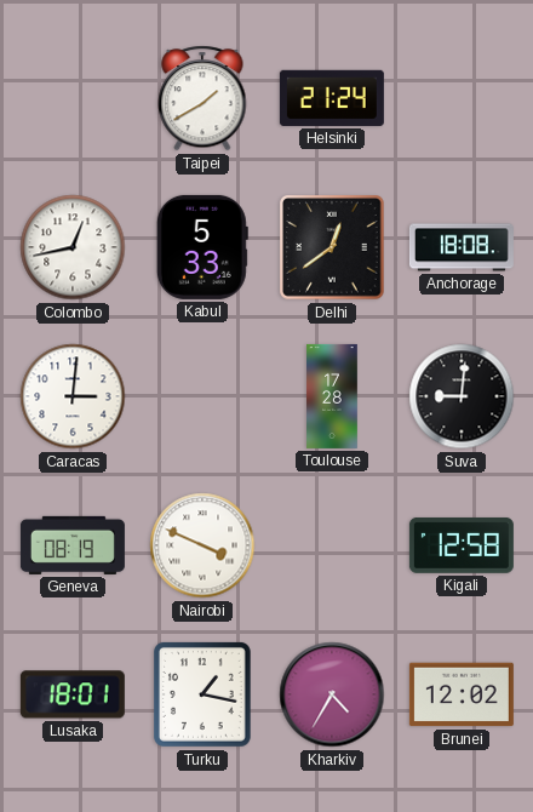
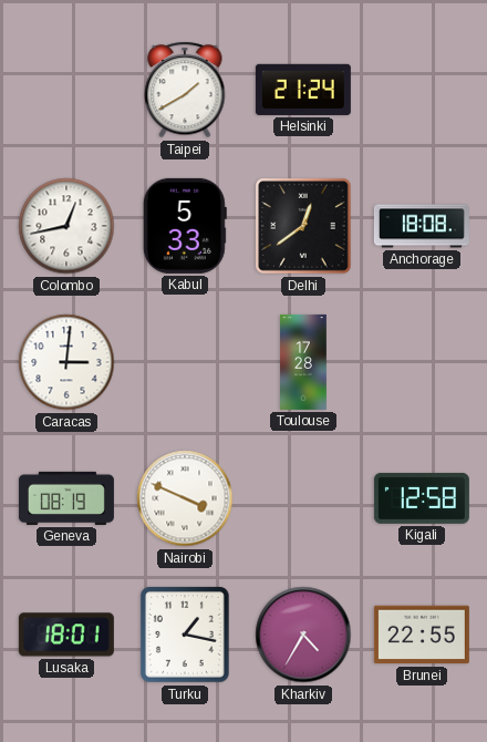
Suva: 9:01 -> none (462, 396)
Brunei: 12:02 -> 22:55 (422, 635)
